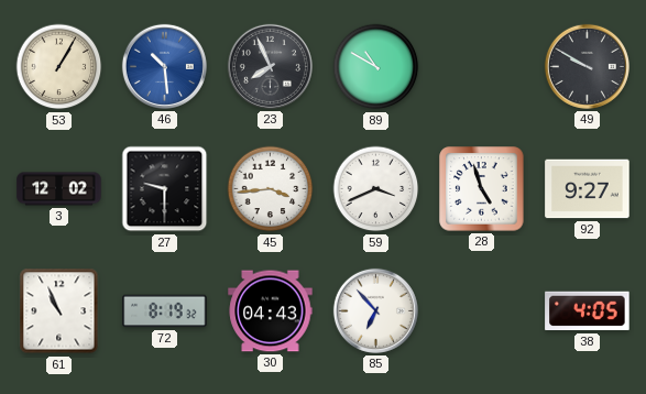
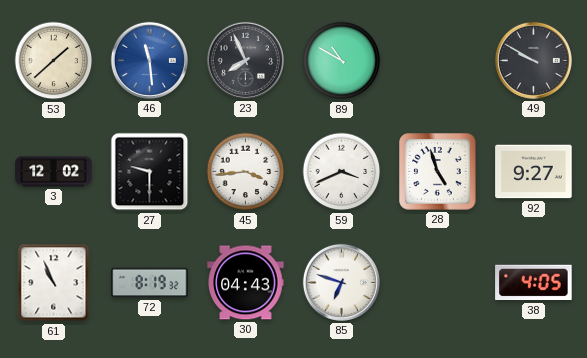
53: 1:05 -> 1:38 (54, 61)
46: 10:29 -> 11:29 (149, 60)
85: 6:53 -> 6:48 (341, 282)
